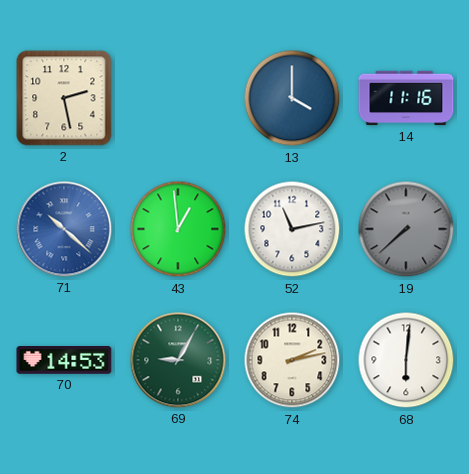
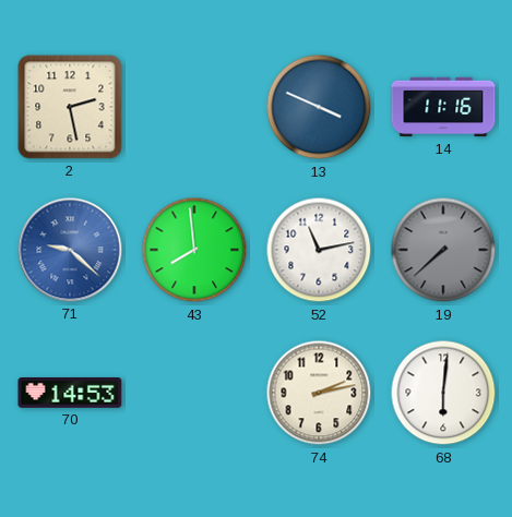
13: 4:00 -> 3:49 (319, 107)
71: 10:22 -> 9:22 (70, 250)
43: 12:59 -> 7:59 (194, 250)
69: 9:05 -> none (178, 360)
